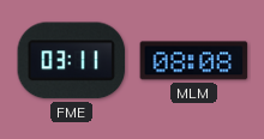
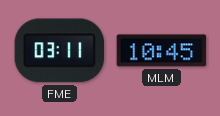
MLM: 08:08 -> 10:45 (162, 51)
